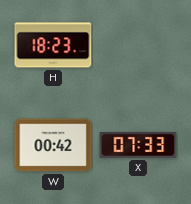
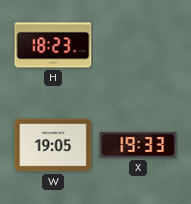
W: 00:42 -> 19:05 (53, 145)
X: 07:33 -> 19:33 (138, 145)
